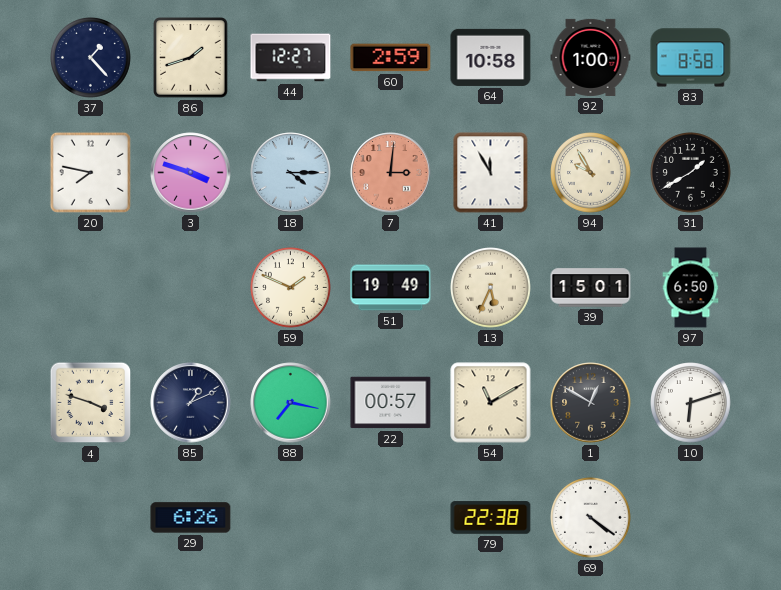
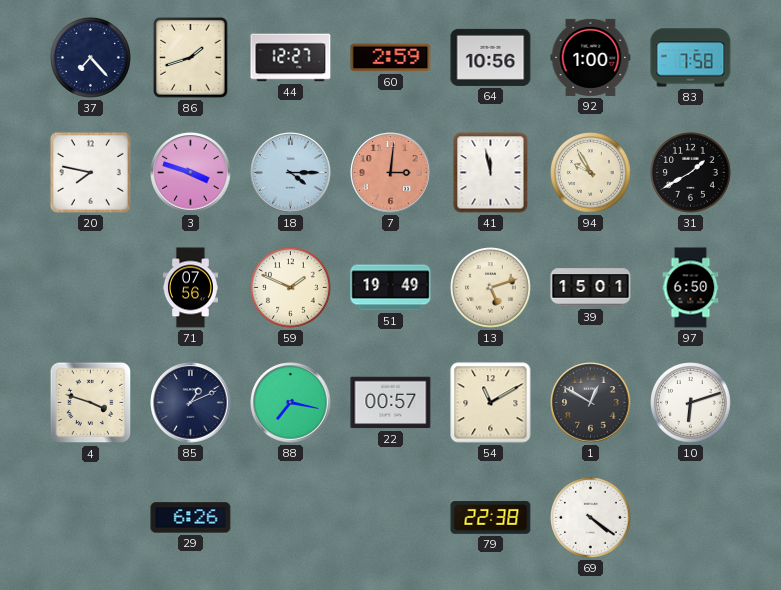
37: 1:23 -> 7:23 (91, 58)
64: 10:58 -> 10:56 (491, 57)
83: 8:58 -> 7:58 (691, 58)
41: 11:55 -> 11:58 (491, 173)
71: none -> 07:56 (190, 288)
13: 5:34 -> 5:12 (491, 288)
